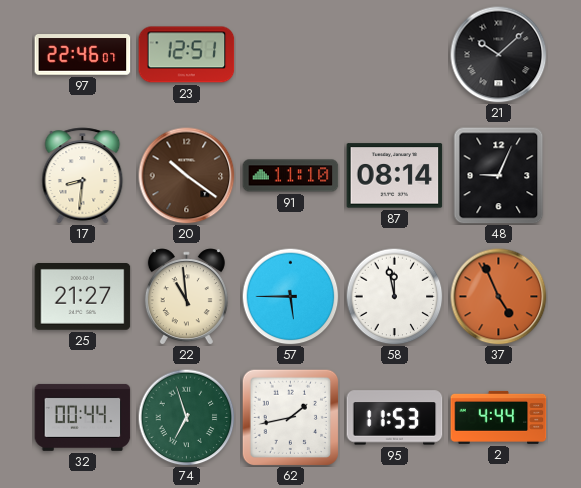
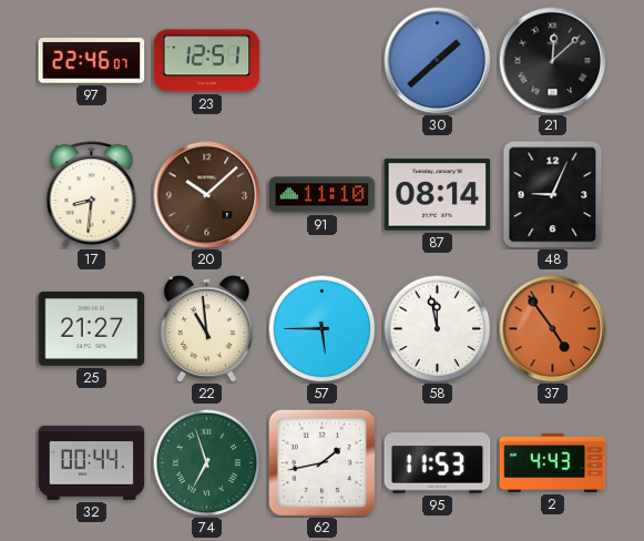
30: none -> 1:38 (438, 61)
21: 10:08 -> 12:08 (553, 61)
20: 10:21 -> 10:08 (207, 195)
37: 4:56 -> 4:54 (553, 329)
2: 4:44 -> 4:43 (553, 462)
